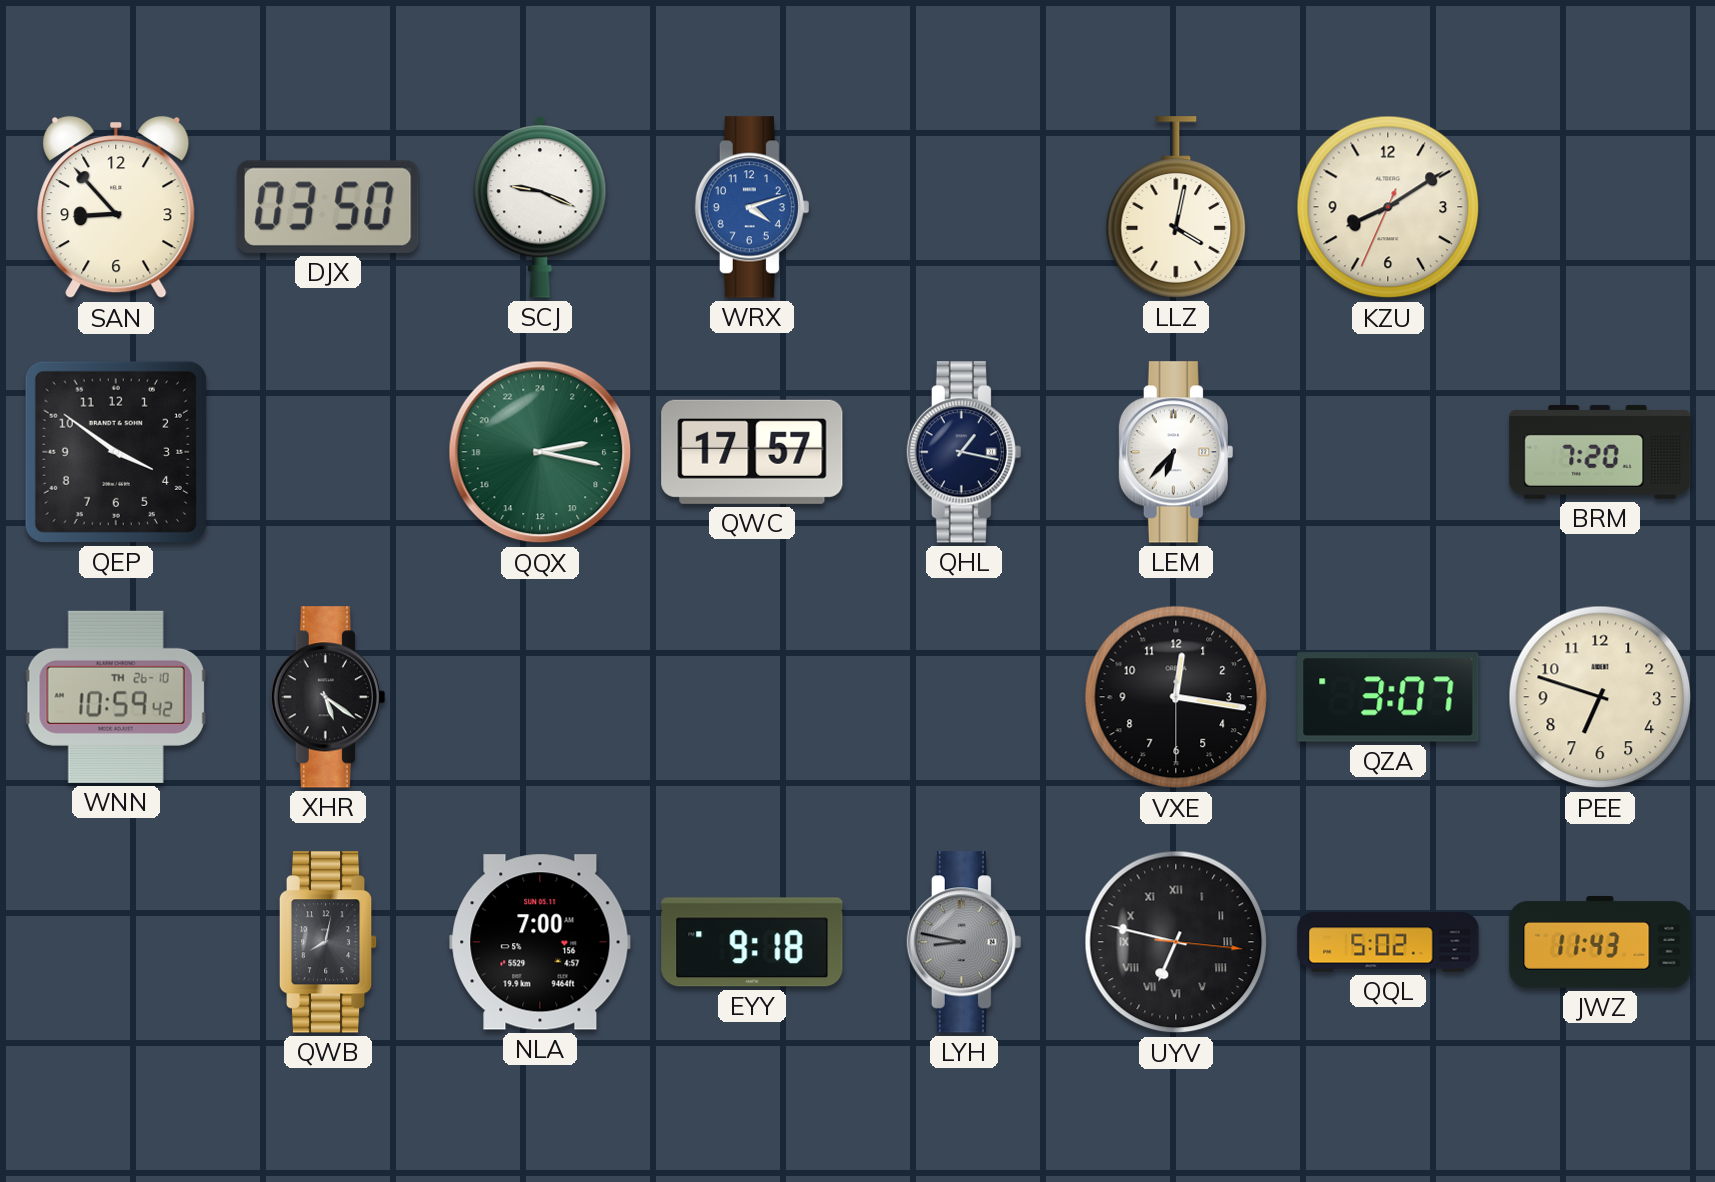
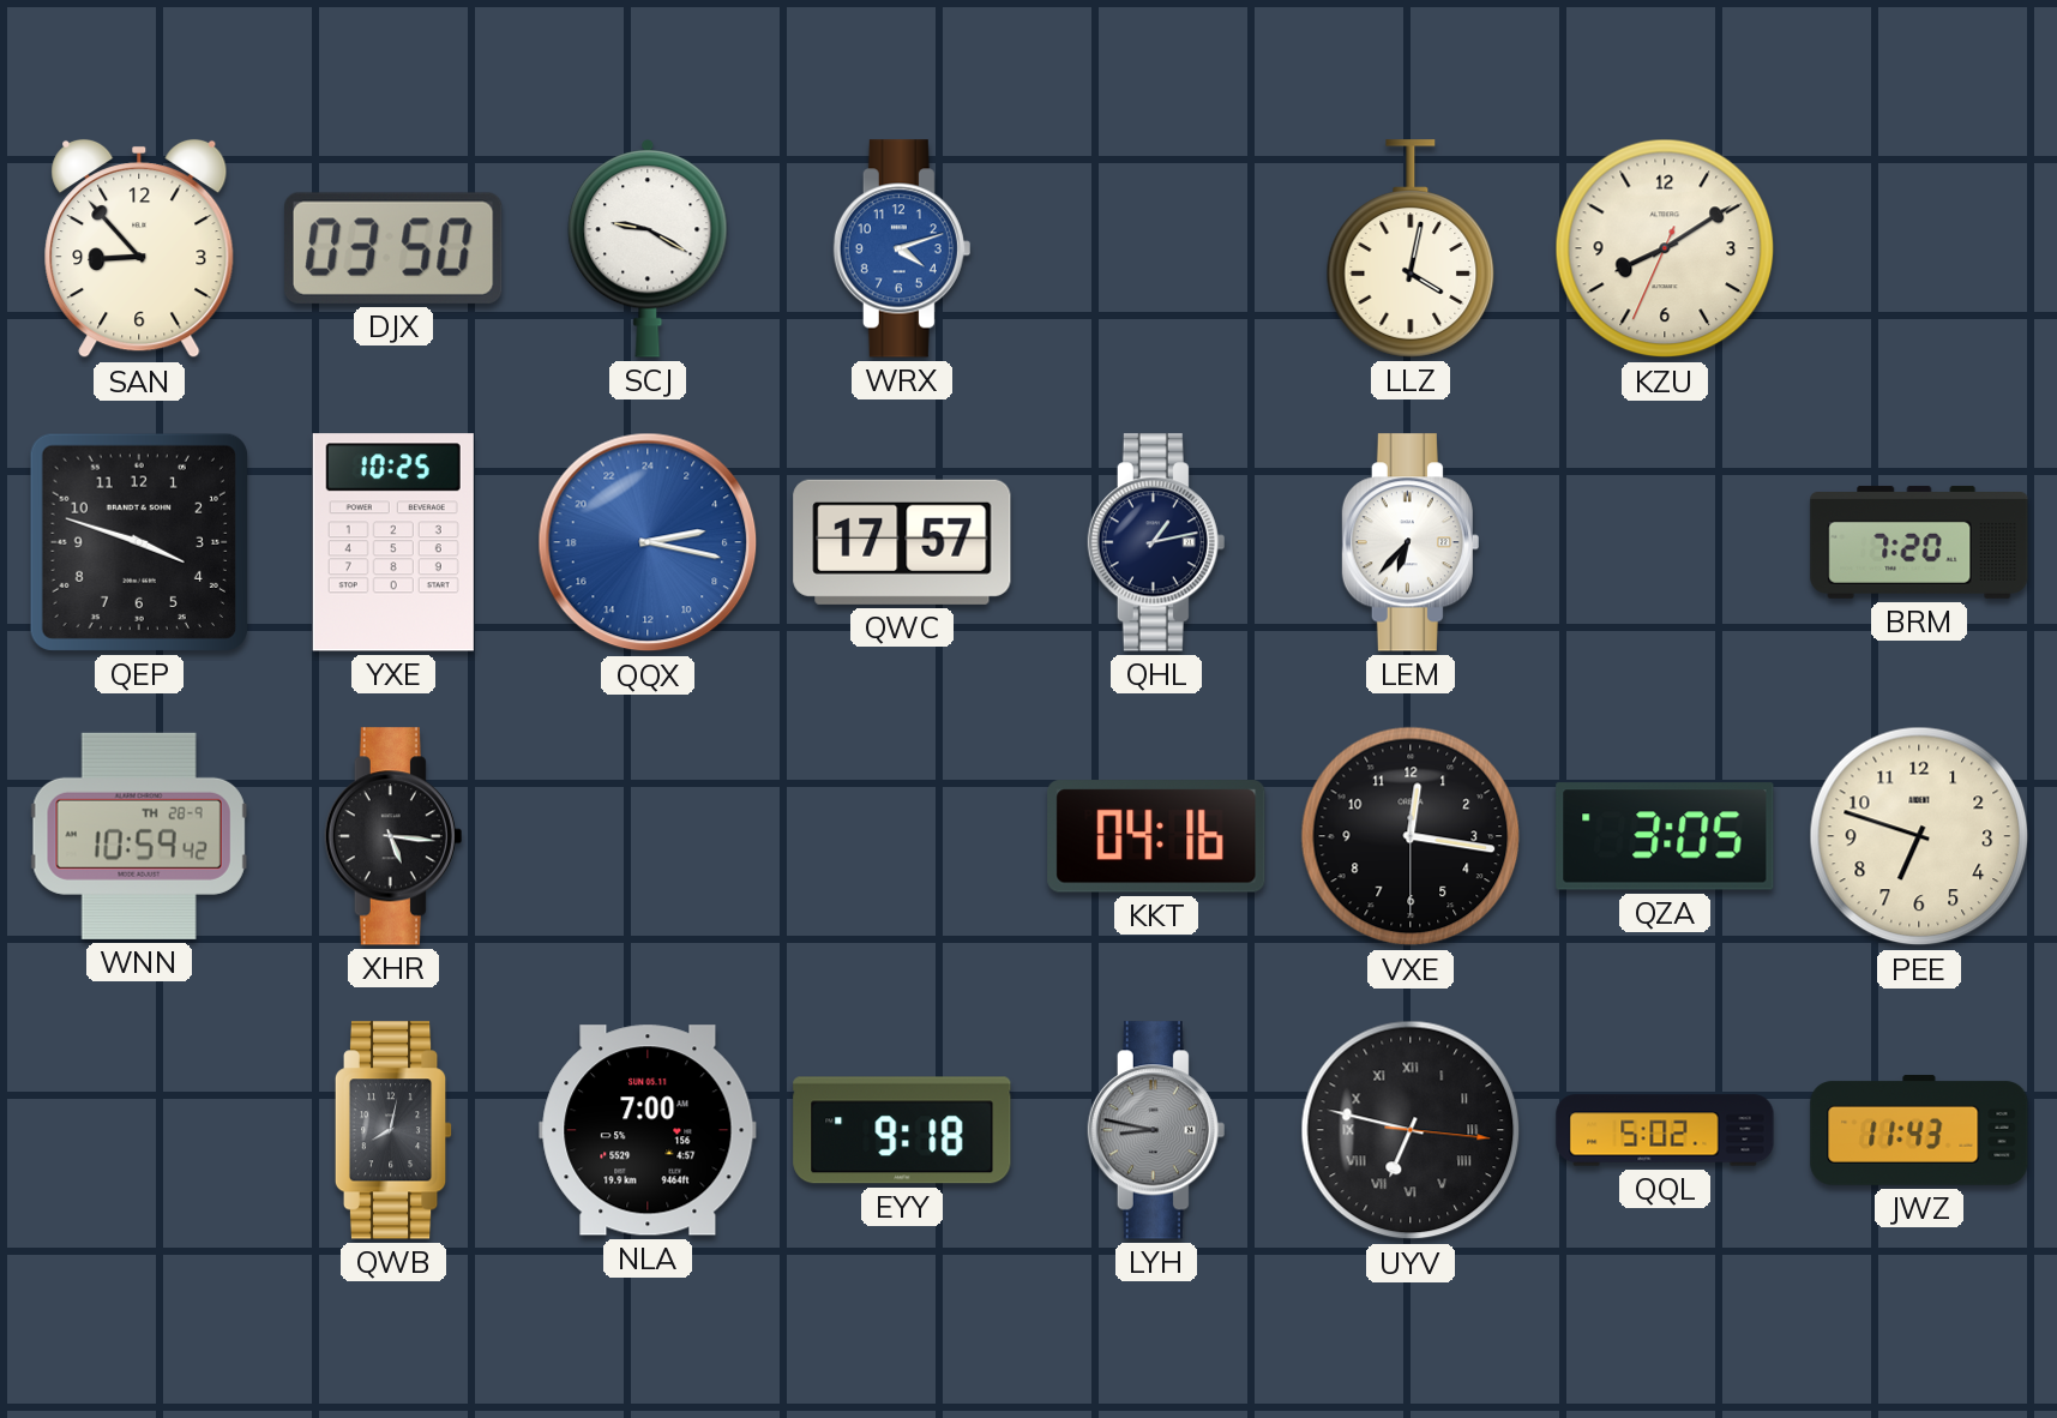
SCJ: 9:19 -> 9:20 (648, 248)
QEP: 3:51 -> 3:48 (139, 542)
YXE: none -> 10:25 (393, 542)
QQX dial: green -> blue (648, 542)
QHL: 1:17 -> 1:13 (1156, 542)
WNN date: TH 26-10 -> TH 28-9 (139, 836)
XHR: 5:21 -> 5:16 (393, 836)
KKT: none -> 04:16 (1156, 836)
QZA: 3:07 -> 3:05 (1665, 836)
